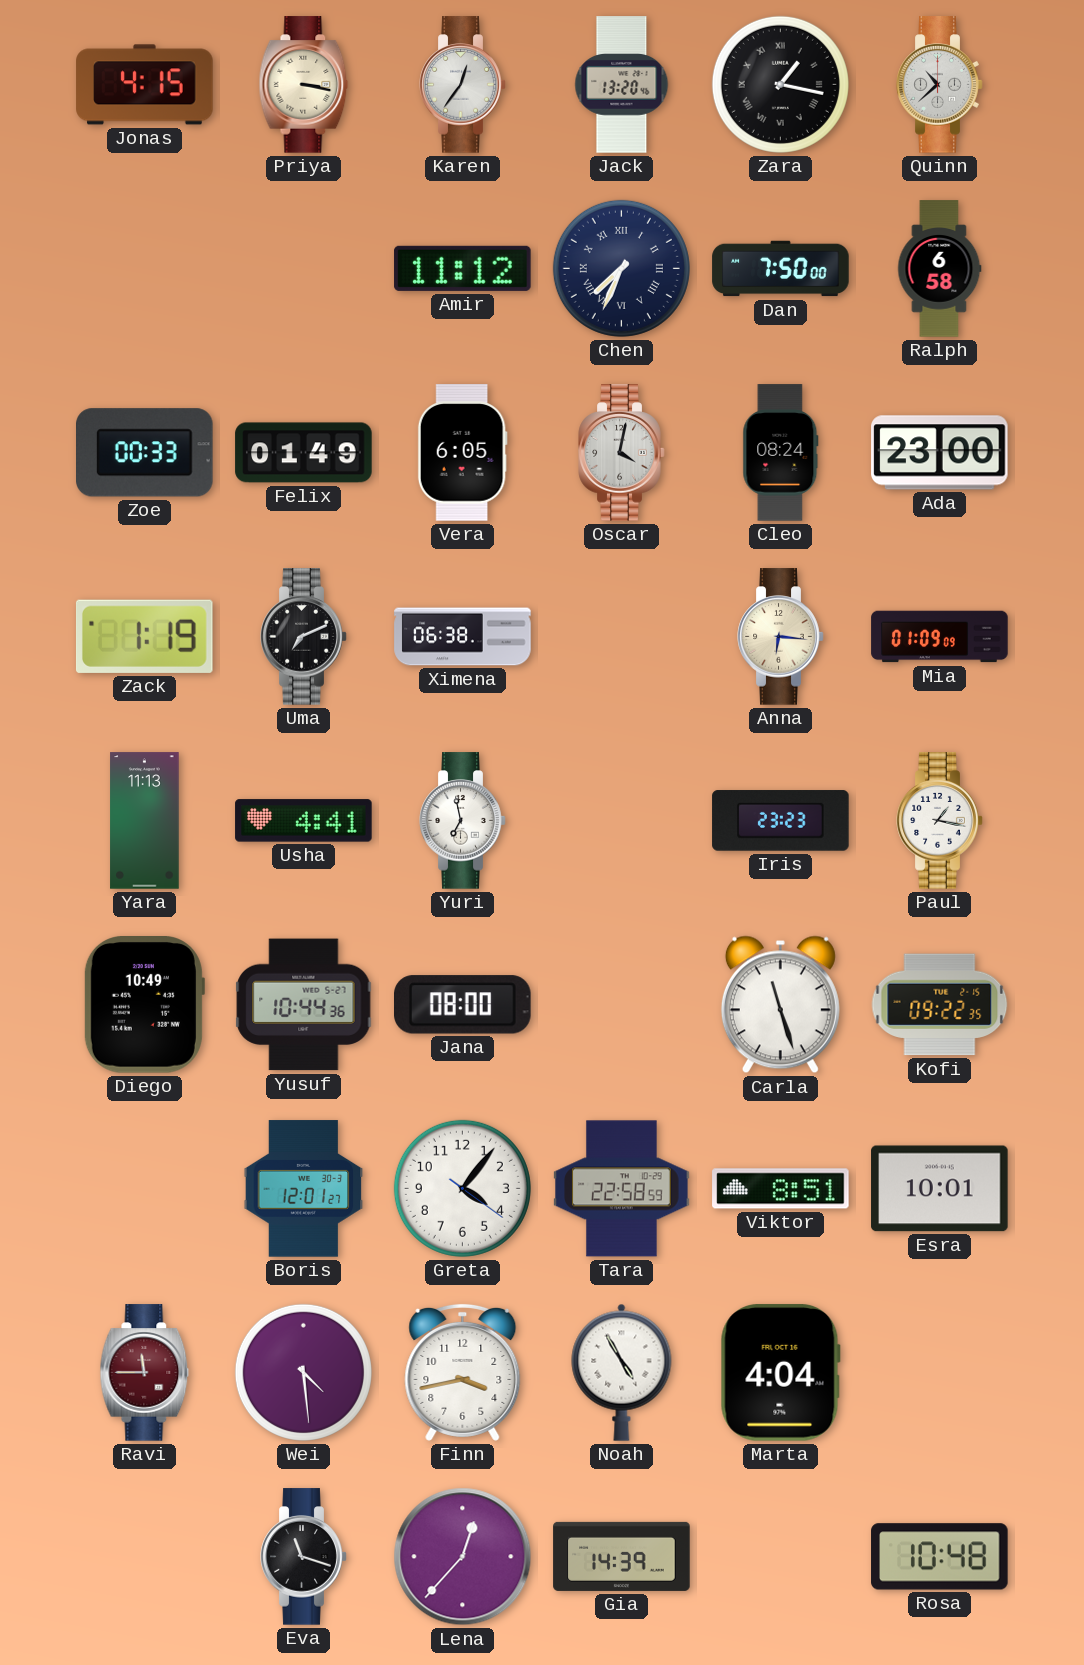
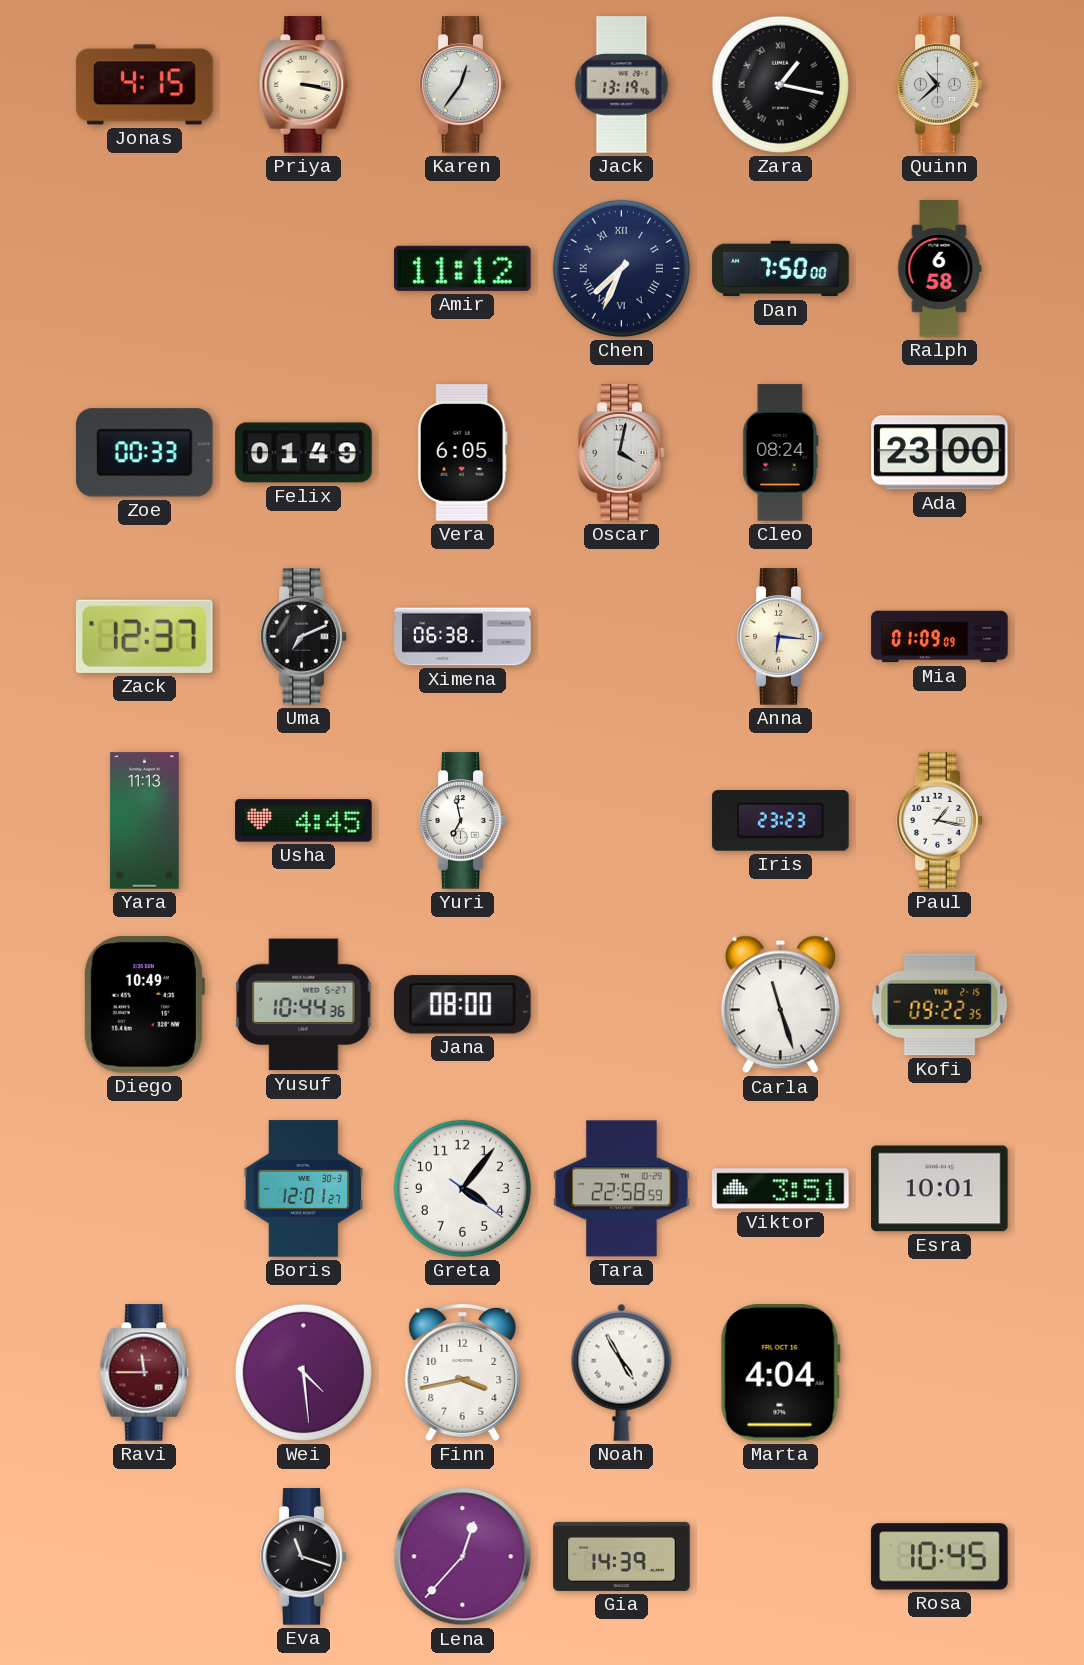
Jack: 13:20 -> 13:19 (622, 85)
Zack: 1:19 -> 12:37 (145, 636)
Usha: 4:41 -> 4:45 (304, 821)
Viktor: 8:51 -> 3:51 (781, 1189)
Rosa: 10:48 -> 10:45 (940, 1557)
